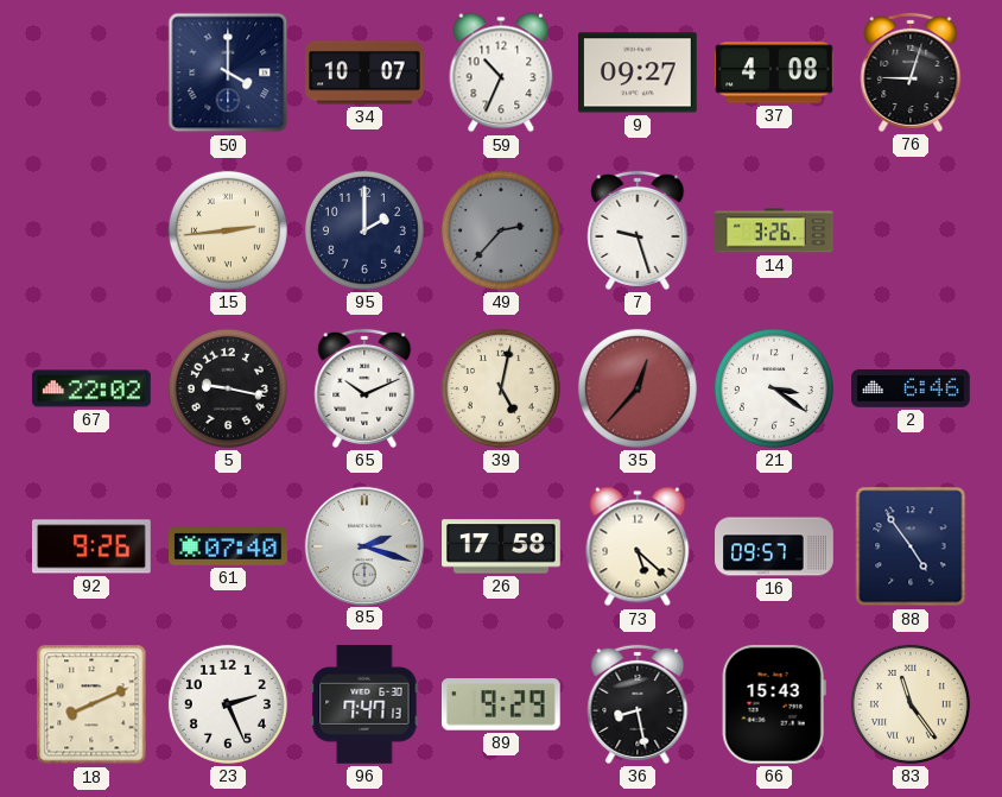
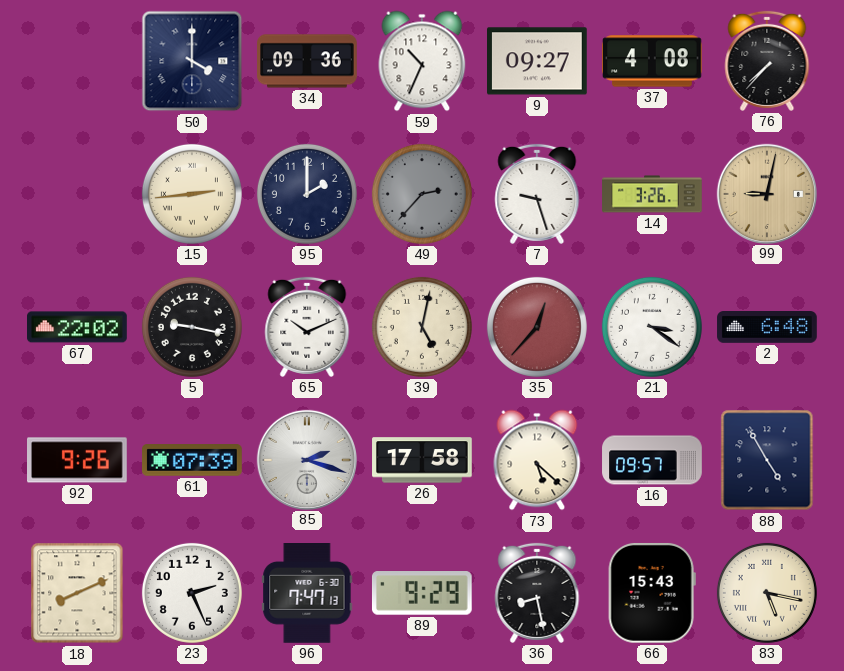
34: 10:07 -> 09:36 (307, 61)
76: 9:03 -> 7:37 (767, 61)
99: none -> 9:02 (766, 193)
2: 6:46 -> 6:48 (767, 328)
61: 07:40 -> 07:39 (193, 460)
88: 4:54 -> 4:55 (767, 460)
83: 11:24 -> 5:17 (767, 593)
